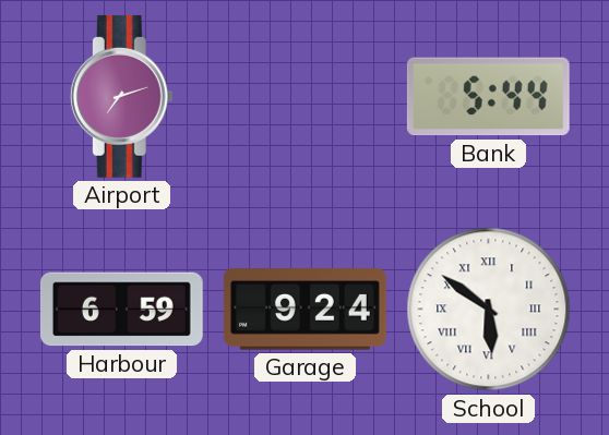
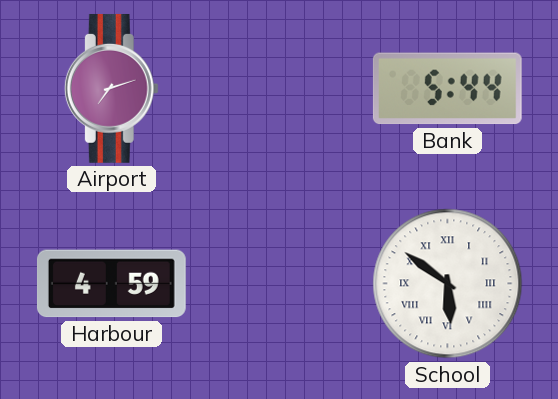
Harbour: 6:59 -> 4:59 (111, 284)
Garage: 9:24 -> none (304, 310)
